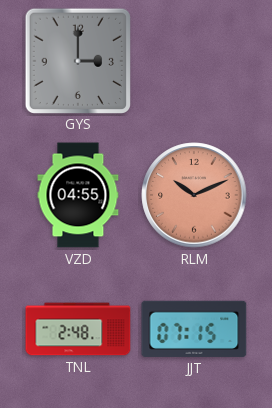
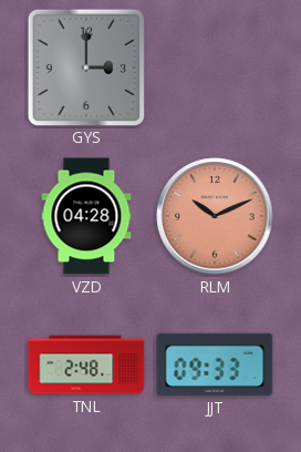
VZD: 04:55 -> 04:28 (86, 216)
JJT: 07:15 -> 09:33 (215, 364)
